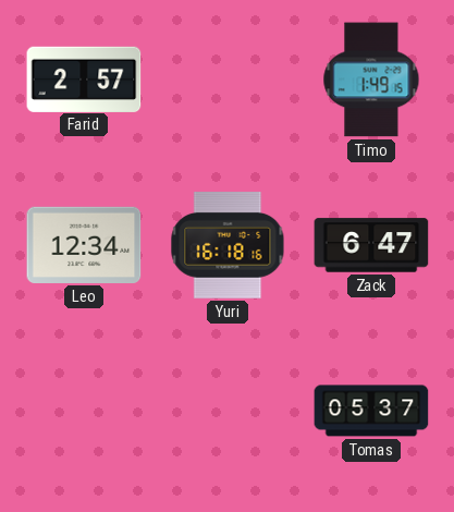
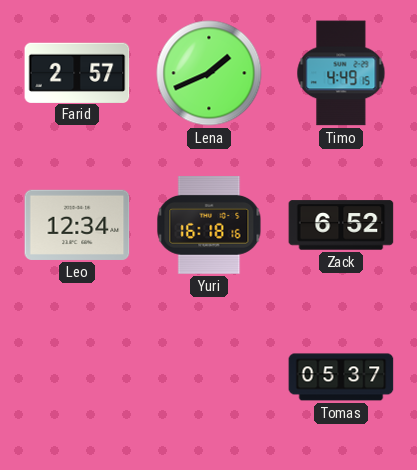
Lena: none -> 1:41 (209, 73)
Timo: 1:49 -> 4:49 (341, 73)
Zack: 6:47 -> 6:52 (341, 225)
